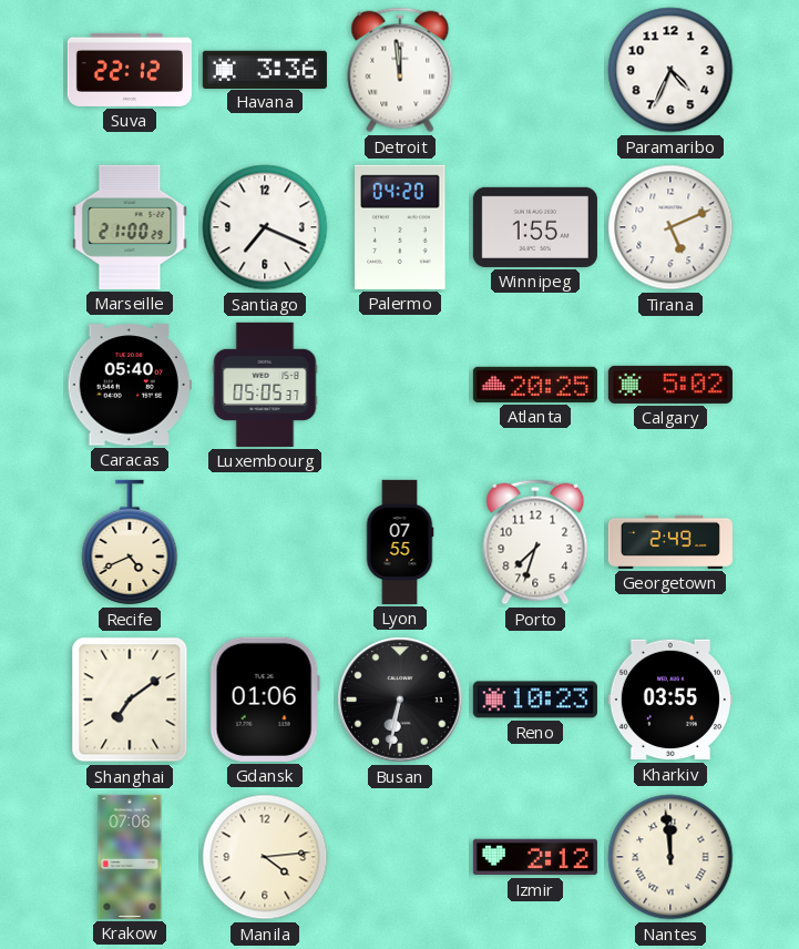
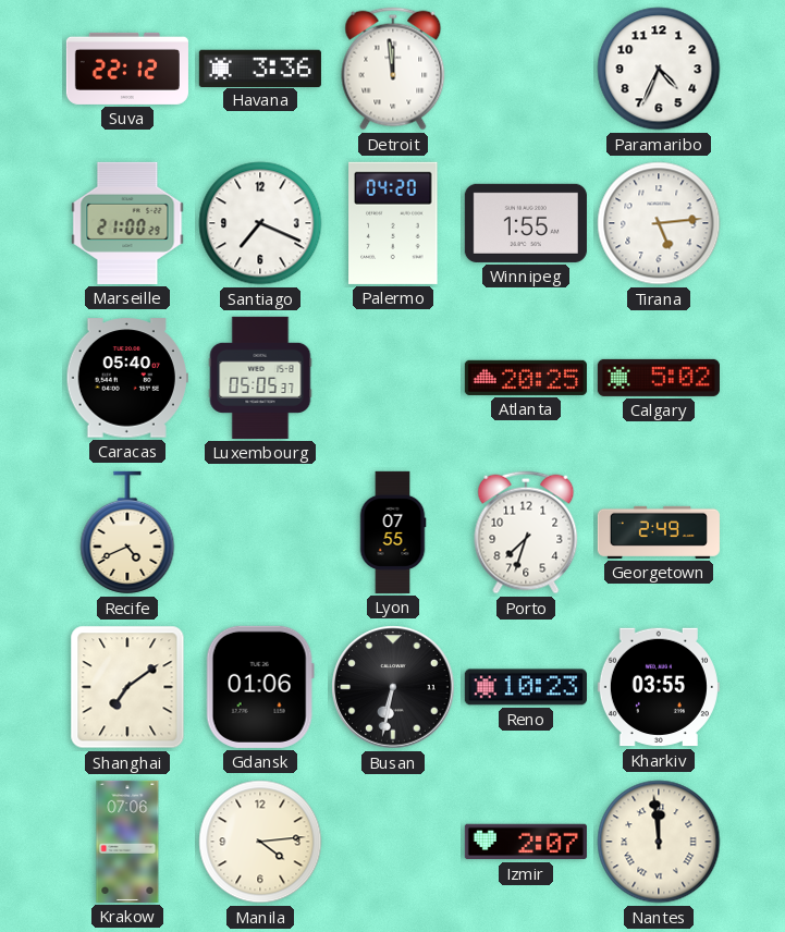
Tirana: 5:11 -> 5:14 (659, 223)
Izmir: 2:12 -> 2:07 (526, 842)
